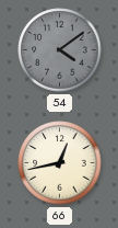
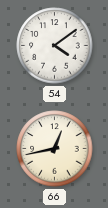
54 dial: grey -> white (55, 46)
